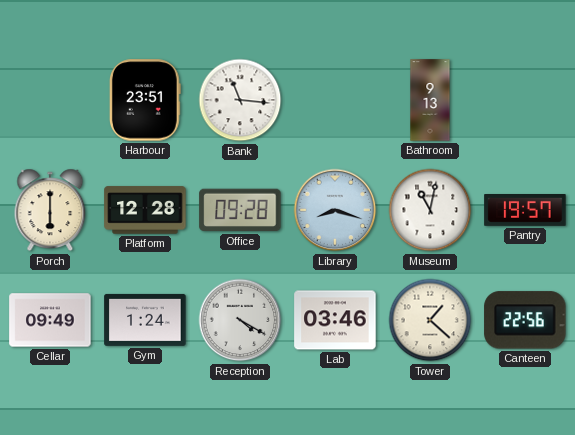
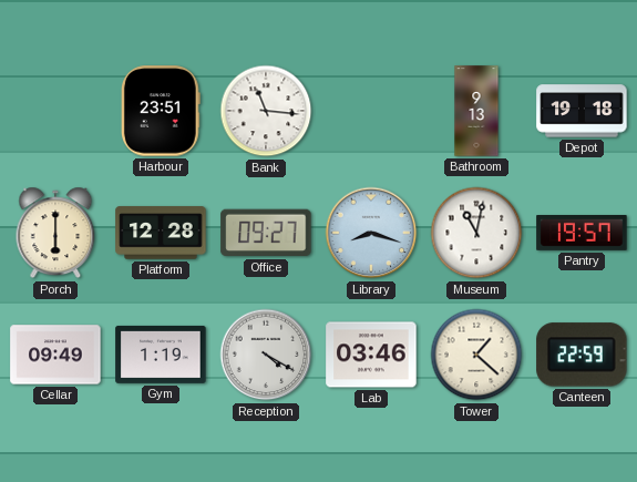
Depot: none -> 19:18 (582, 111)
Office: 09:28 -> 09:27 (266, 233)
Gym: 1:24 -> 1:19 (161, 355)
Canteen: 22:56 -> 22:59 (582, 355)
